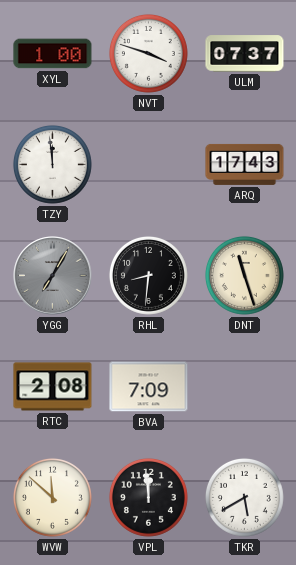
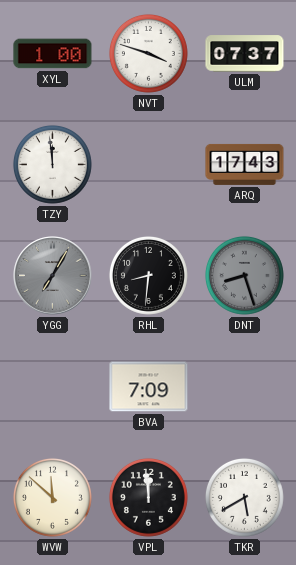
DNT: 11:27 -> 8:27 (244, 275)
DNT dial: cream -> grey (244, 275)
RTC: 2:08 -> none (53, 387)
